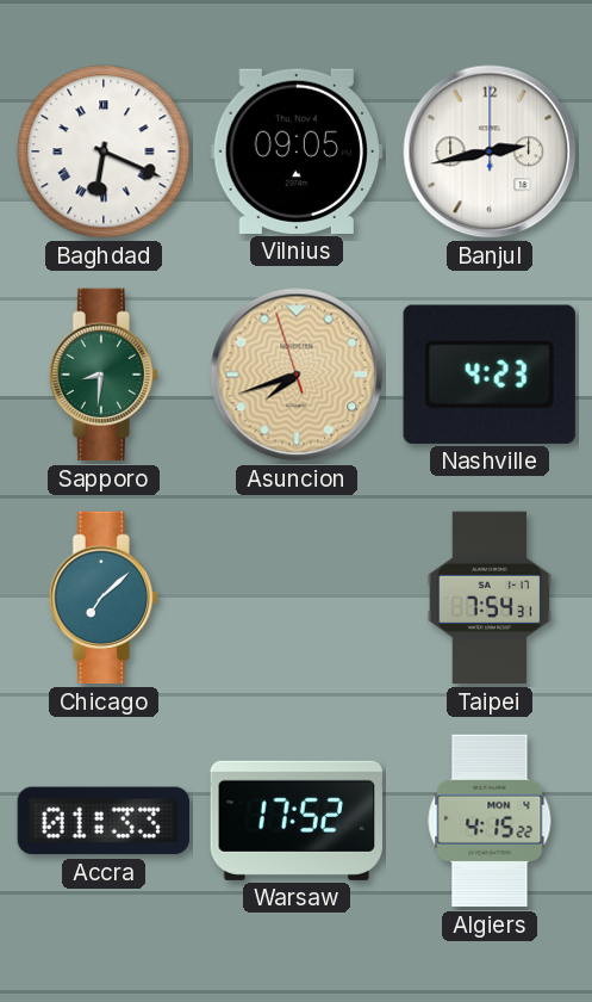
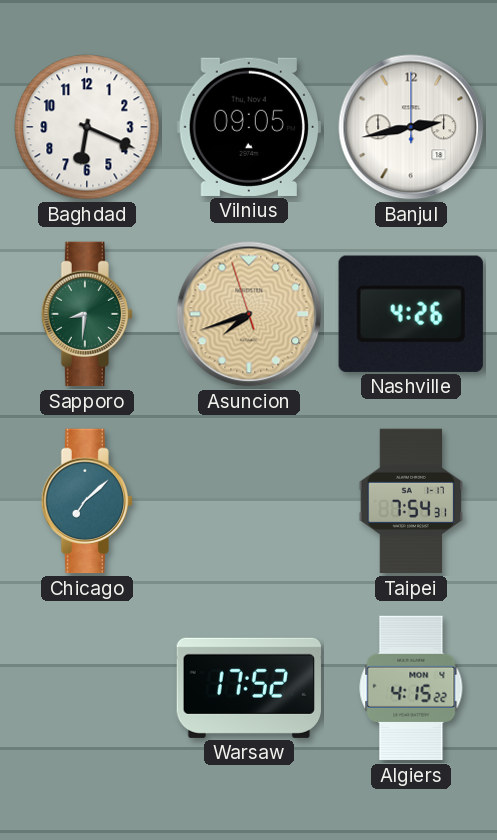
Baghdad numerals: Roman -> Arabic (87, 127)
Nashville: 4:23 -> 4:26 (411, 314)
Accra: 01:33 -> none (104, 821)
